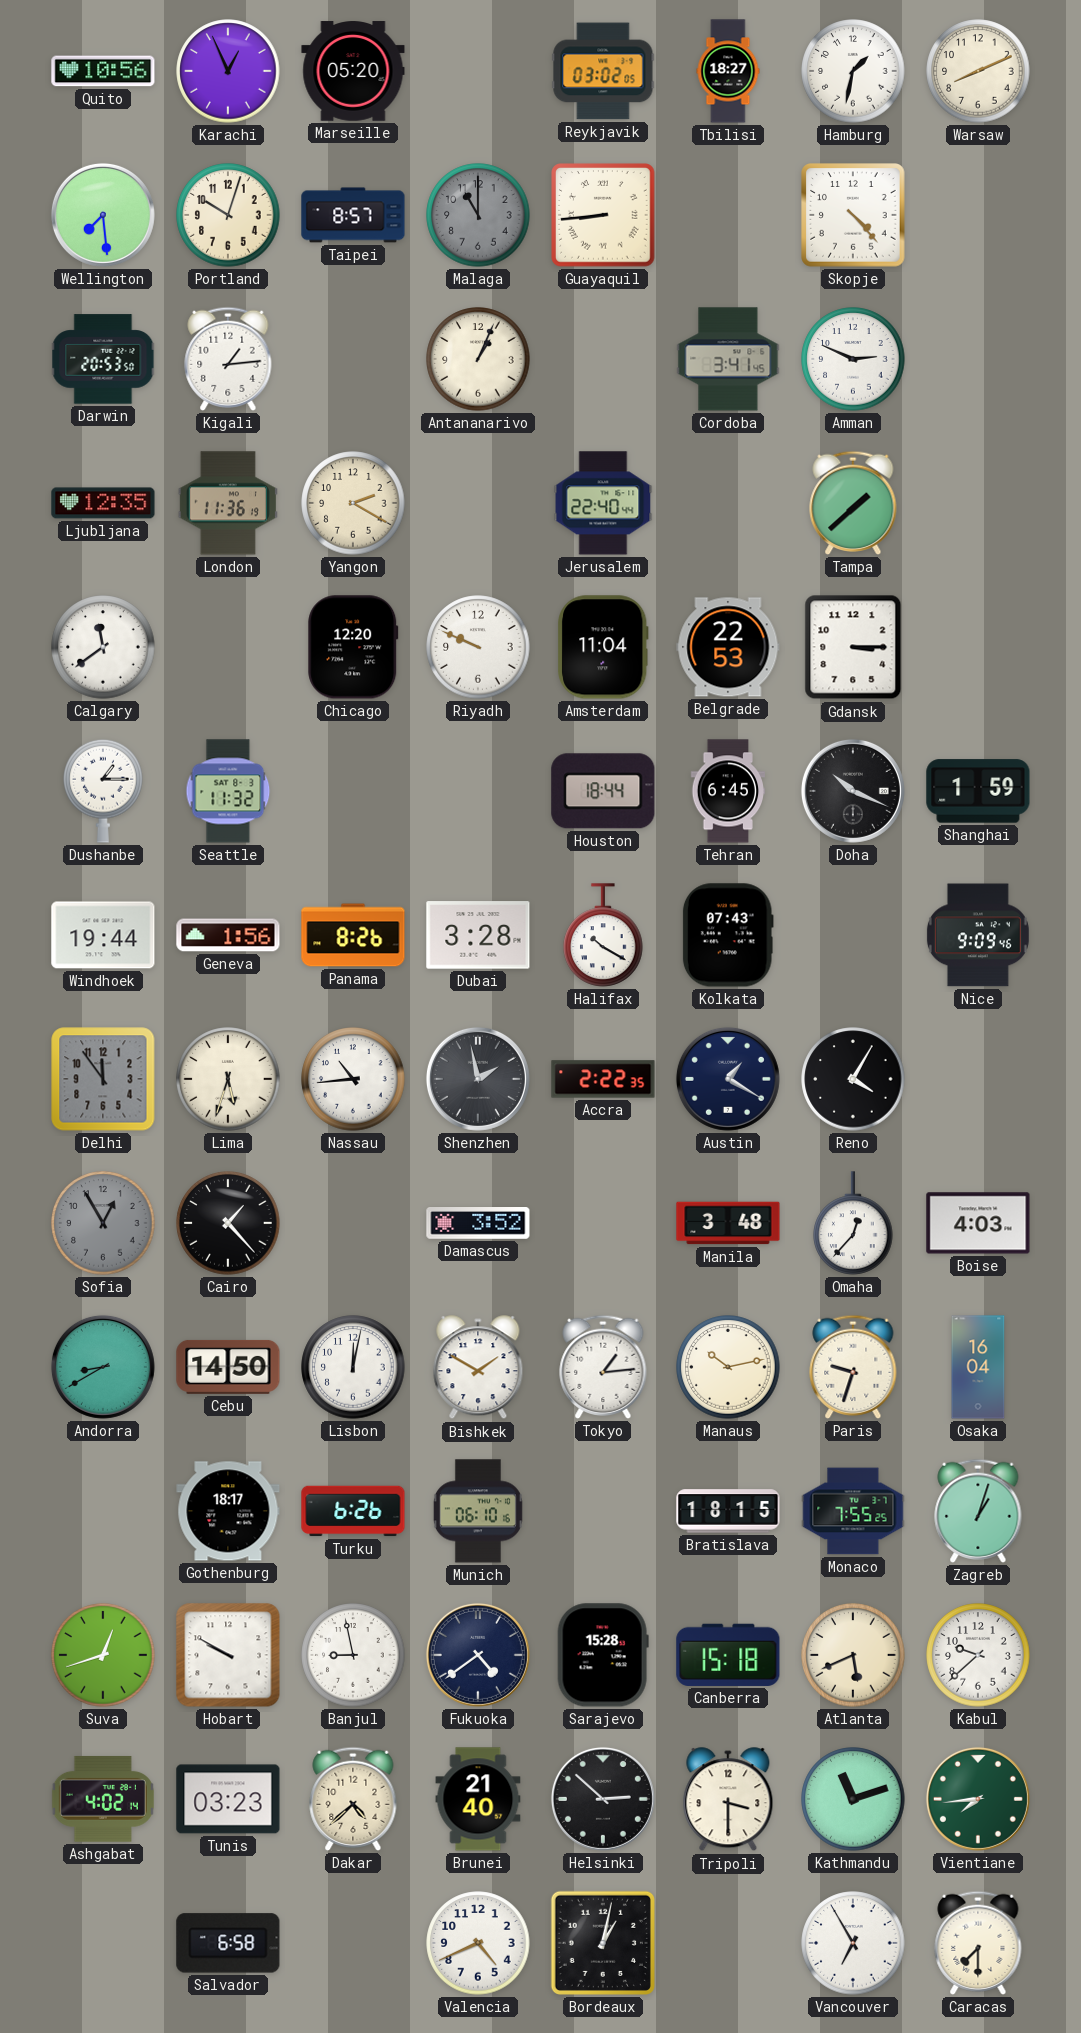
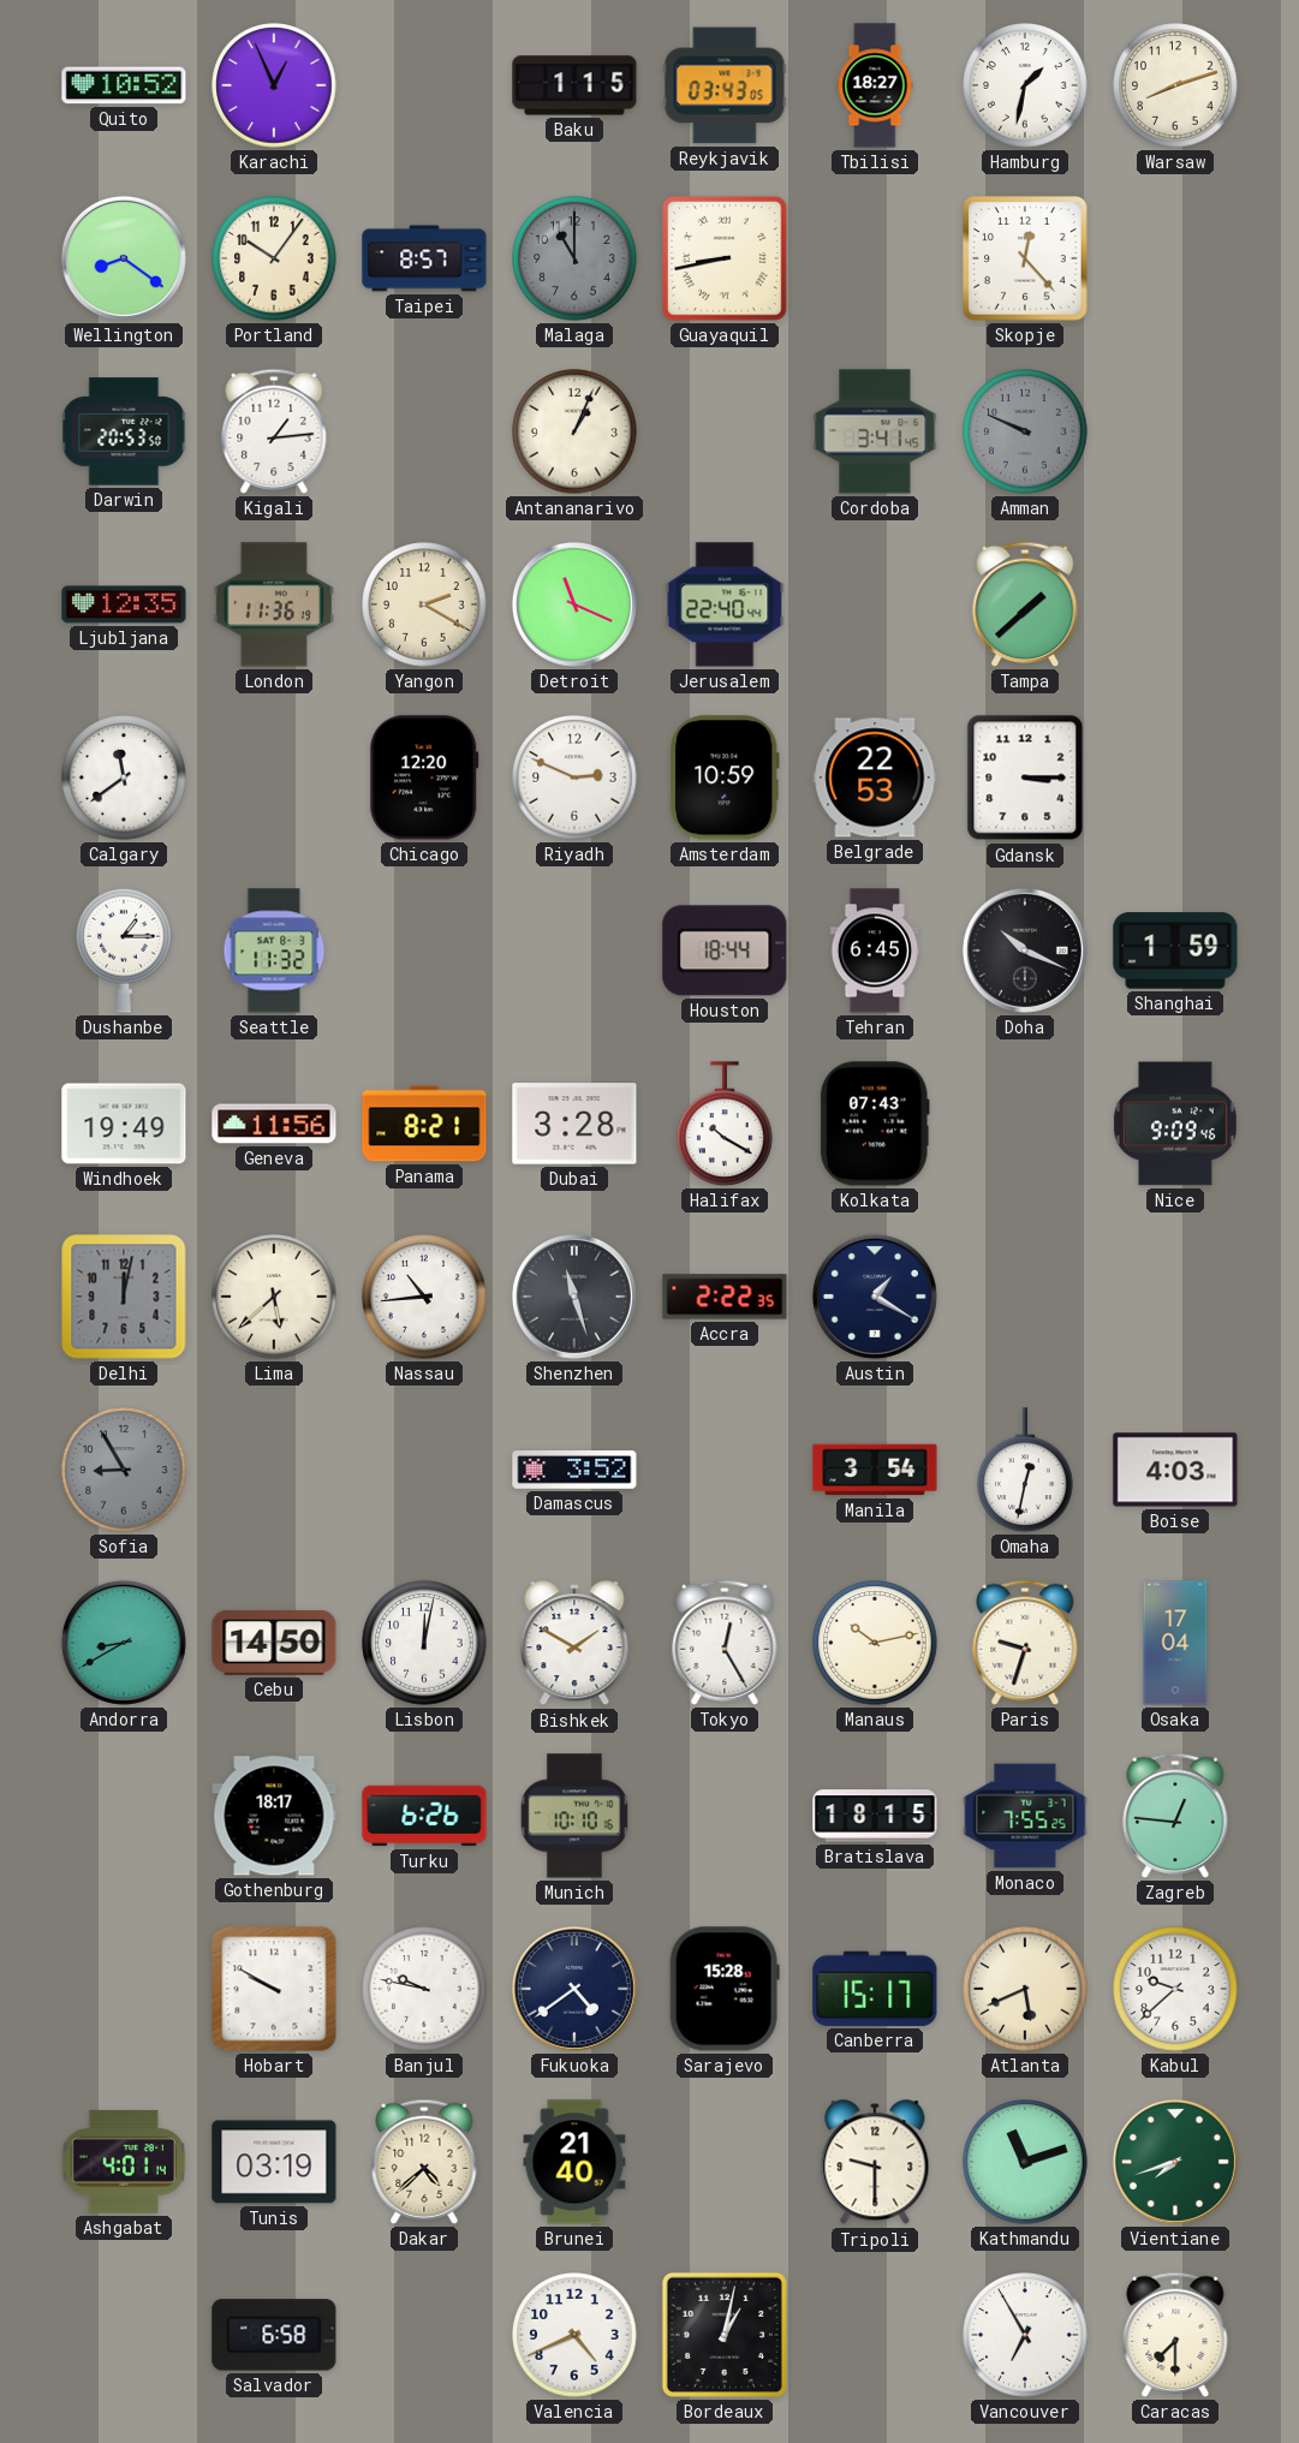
Quito: 10:56 -> 10:52 (124, 85)
Marseille: 05:20 -> none (353, 71)
Baku: none -> 1:15 (574, 85)
Reykjavik: 03:02 -> 03:43 (725, 85)
Warsaw: 8:11 -> 8:12 (1175, 85)
Wellington: 7:29 -> 8:21 (124, 258)
Portland: 10:03 -> 10:06 (274, 258)
Guayaquil: 8:44 -> 8:43 (725, 258)
Skopje: 4:23 -> 12:23 (1025, 258)
Amman: 2:49 -> 9:49 (1025, 431)
Amman dial: white -> grey (1025, 431)
Detroit: none -> 11:19 (574, 604)
Riyadh: 9:49 -> 2:49 (574, 777)
Amsterdam: 11:04 -> 10:59 (726, 777)
Windhoek: 19:44 -> 19:49 (124, 1124)
Geneva: 1:56 -> 11:56 (274, 1124)
Panama: 8:26 -> 8:21 (424, 1124)
Delhi: 11:54 -> 12:02 (124, 1297)
Lima: 5:33 -> 5:38 (274, 1297)
Shenzhen: 1:58 -> 11:27 (574, 1297)
Reno: 4:05 -> none (853, 1079)
Sofia: 12:55 -> 8:55 (124, 1470)
Cairo: 1:23 -> none (228, 1223)
Manila: 3:48 -> 3:54 (875, 1470)
Omaha: 12:37 -> 12:32 (1025, 1470)
Tokyo: 1:14 -> 12:25 (725, 1643)
Osaka: 16:04 -> 17:04 (1175, 1643)
Munich: 06:10 -> 10:10 (574, 1816)
Zagreb: 1:03 -> 12:46 (1175, 1816)
Suva: 12:42 -> none (103, 1655)
Banjul: 8:58 -> 9:47 (424, 1989)
Canberra: 15:18 -> 15:17 (875, 1989)
Ashgabat: 4:02 -> 4:01 (124, 2162)
Tunis: 03:23 -> 03:19 (274, 2162)
Helsinki: 2:52 -> none (603, 1799)
Tripoli: 3:30 -> 9:30 (875, 2163)
Vientiane: 7:44 -> 7:42 (1175, 2162)
